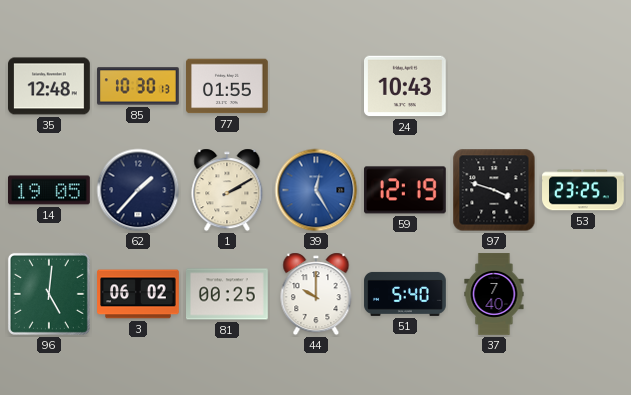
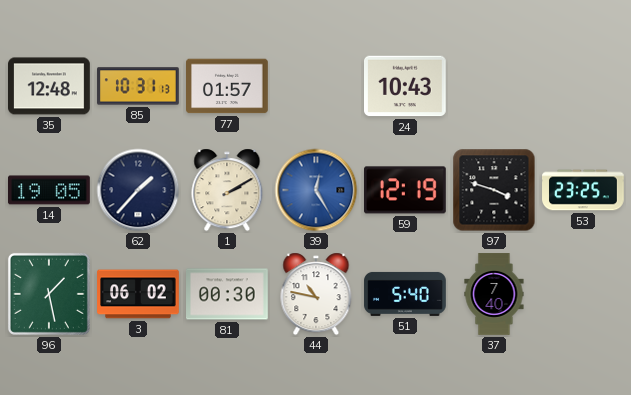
85: 10:30 -> 10:31 (138, 86)
77: 01:55 -> 01:57 (228, 86)
96: 5:01 -> 1:28 (49, 294)
81: 00:25 -> 00:30 (228, 294)
44: 10:00 -> 10:47 (316, 294)
